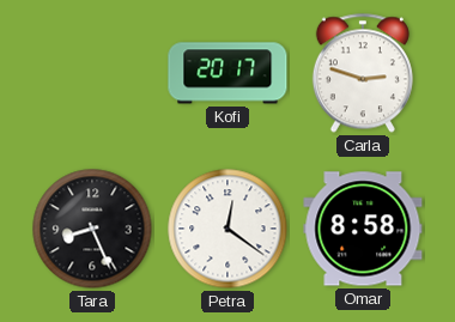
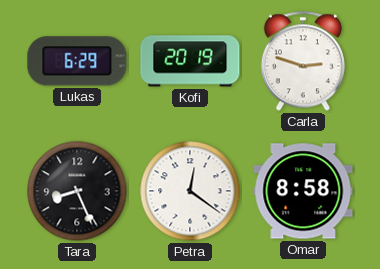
Lukas: none -> 6:29 (77, 61)
Kofi: 20:17 -> 20:19 (190, 61)
